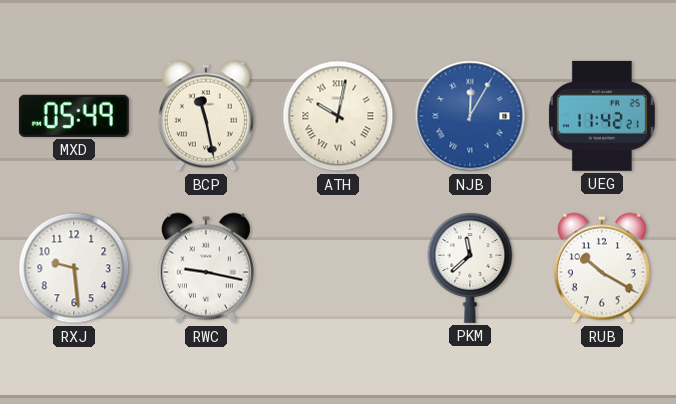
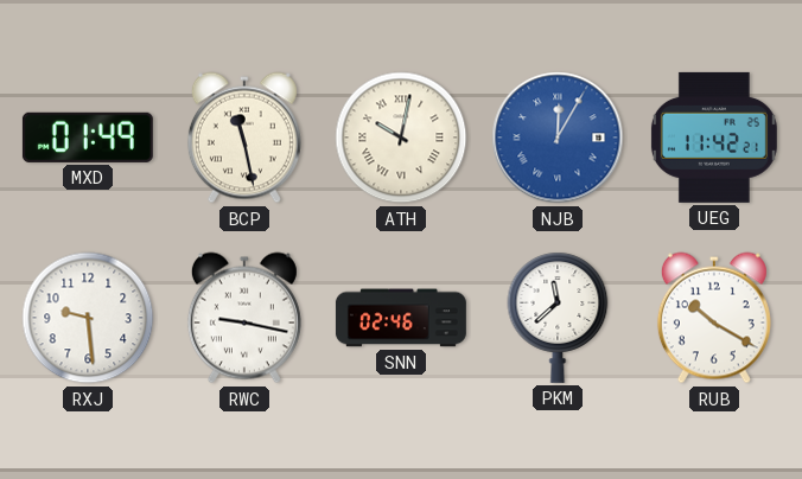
MXD: 05:49 -> 01:49 (88, 138)
SNN: none -> 02:46 (401, 318)
